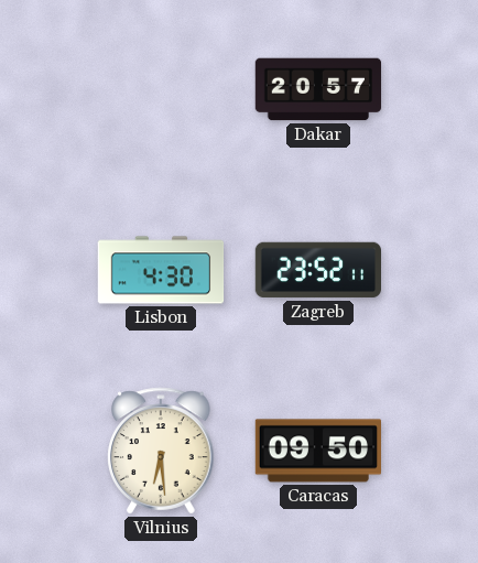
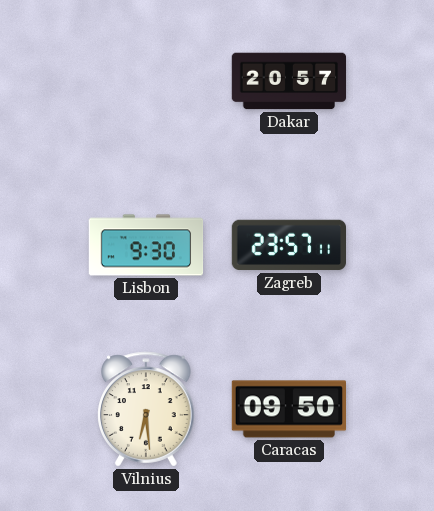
Lisbon: 4:30 -> 9:30 (146, 245)
Zagreb: 23:52 -> 23:57 (288, 245)
